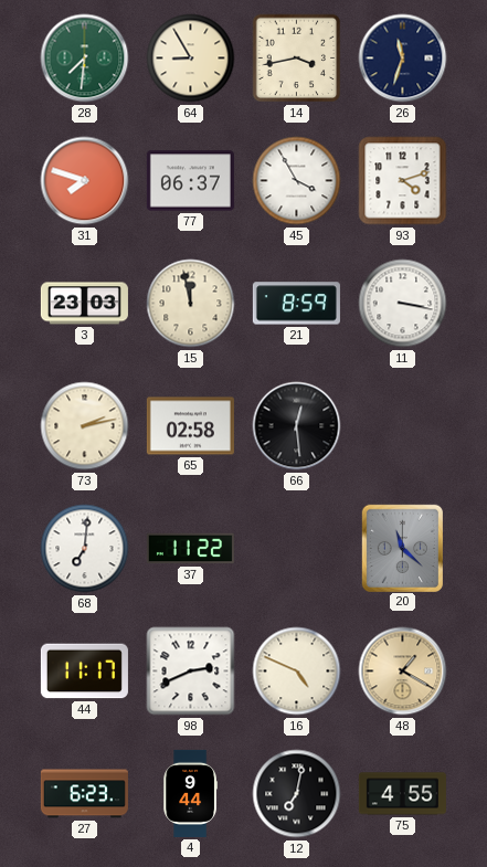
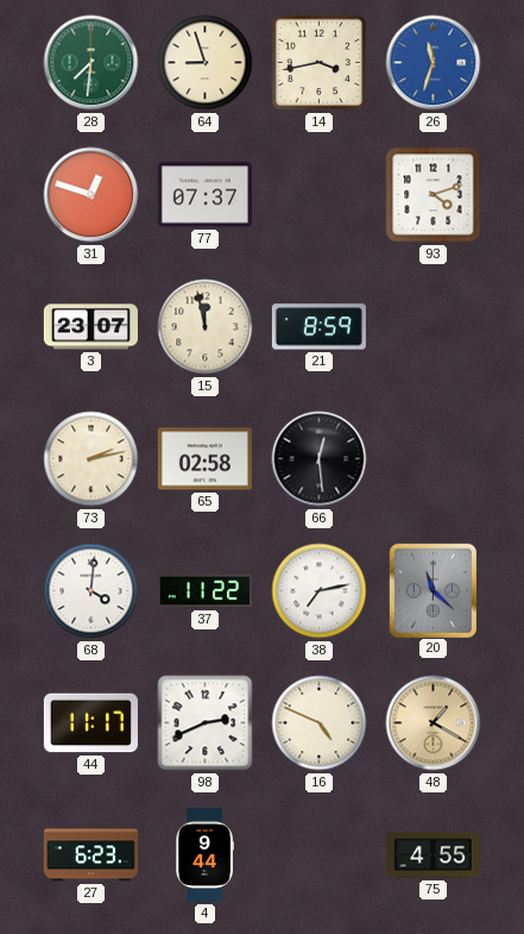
64: 8:55 -> 8:57 (206, 63)
26 dial: navy -> blue (434, 63)
31: 7:48 -> 12:48 (91, 195)
77: 06:37 -> 07:37 (204, 195)
45: 3:55 -> none (297, 181)
3: 23:03 -> 23:07 (90, 327)
11: 3:17 -> none (403, 304)
68: 7:01 -> 4:01 (91, 591)
38: none -> 7:13 (320, 591)
12: 7:02 -> none (297, 794)
